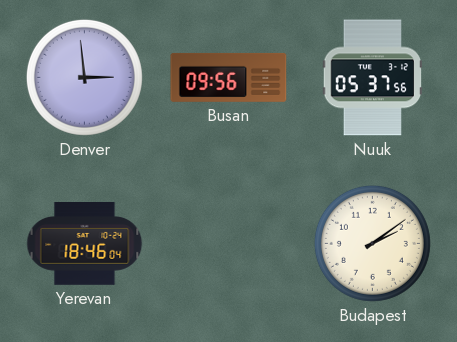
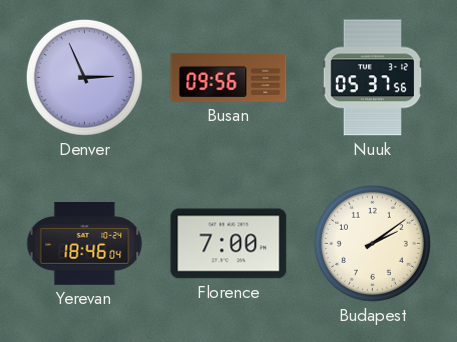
Denver: 2:59 -> 2:56 (84, 77)
Florence: none -> 7:00 (229, 244)
